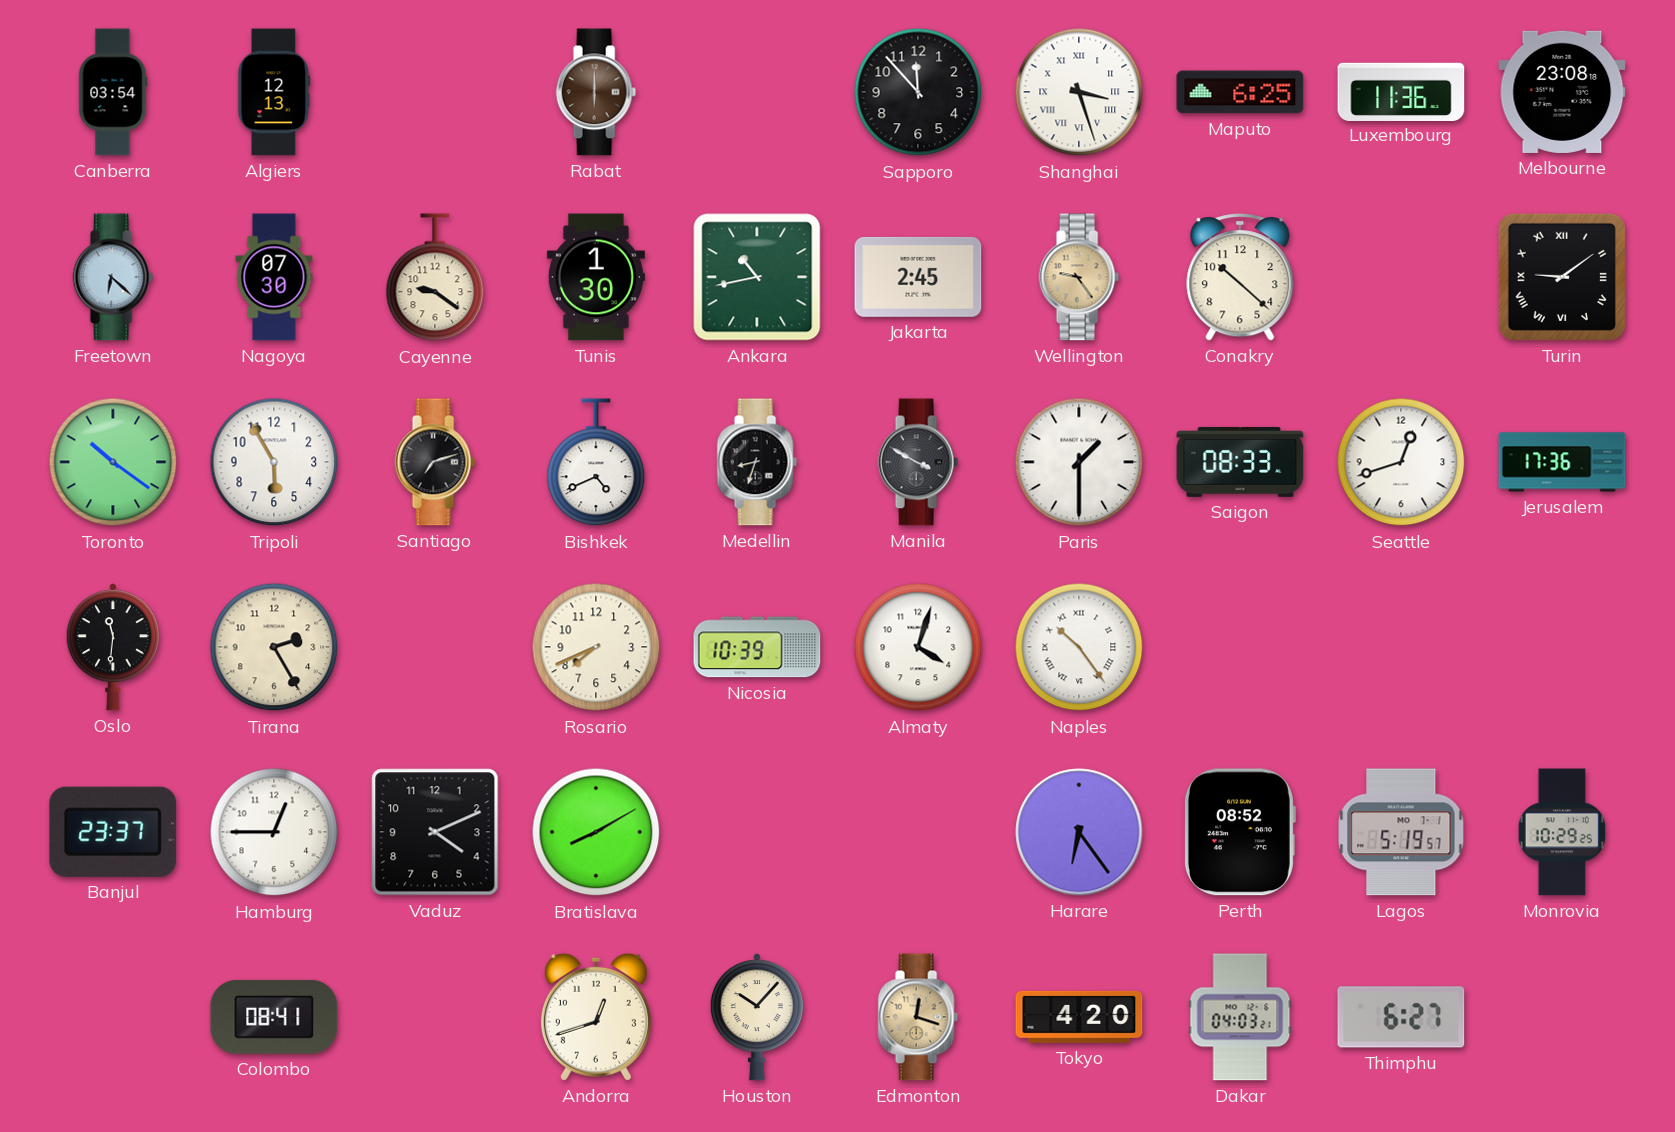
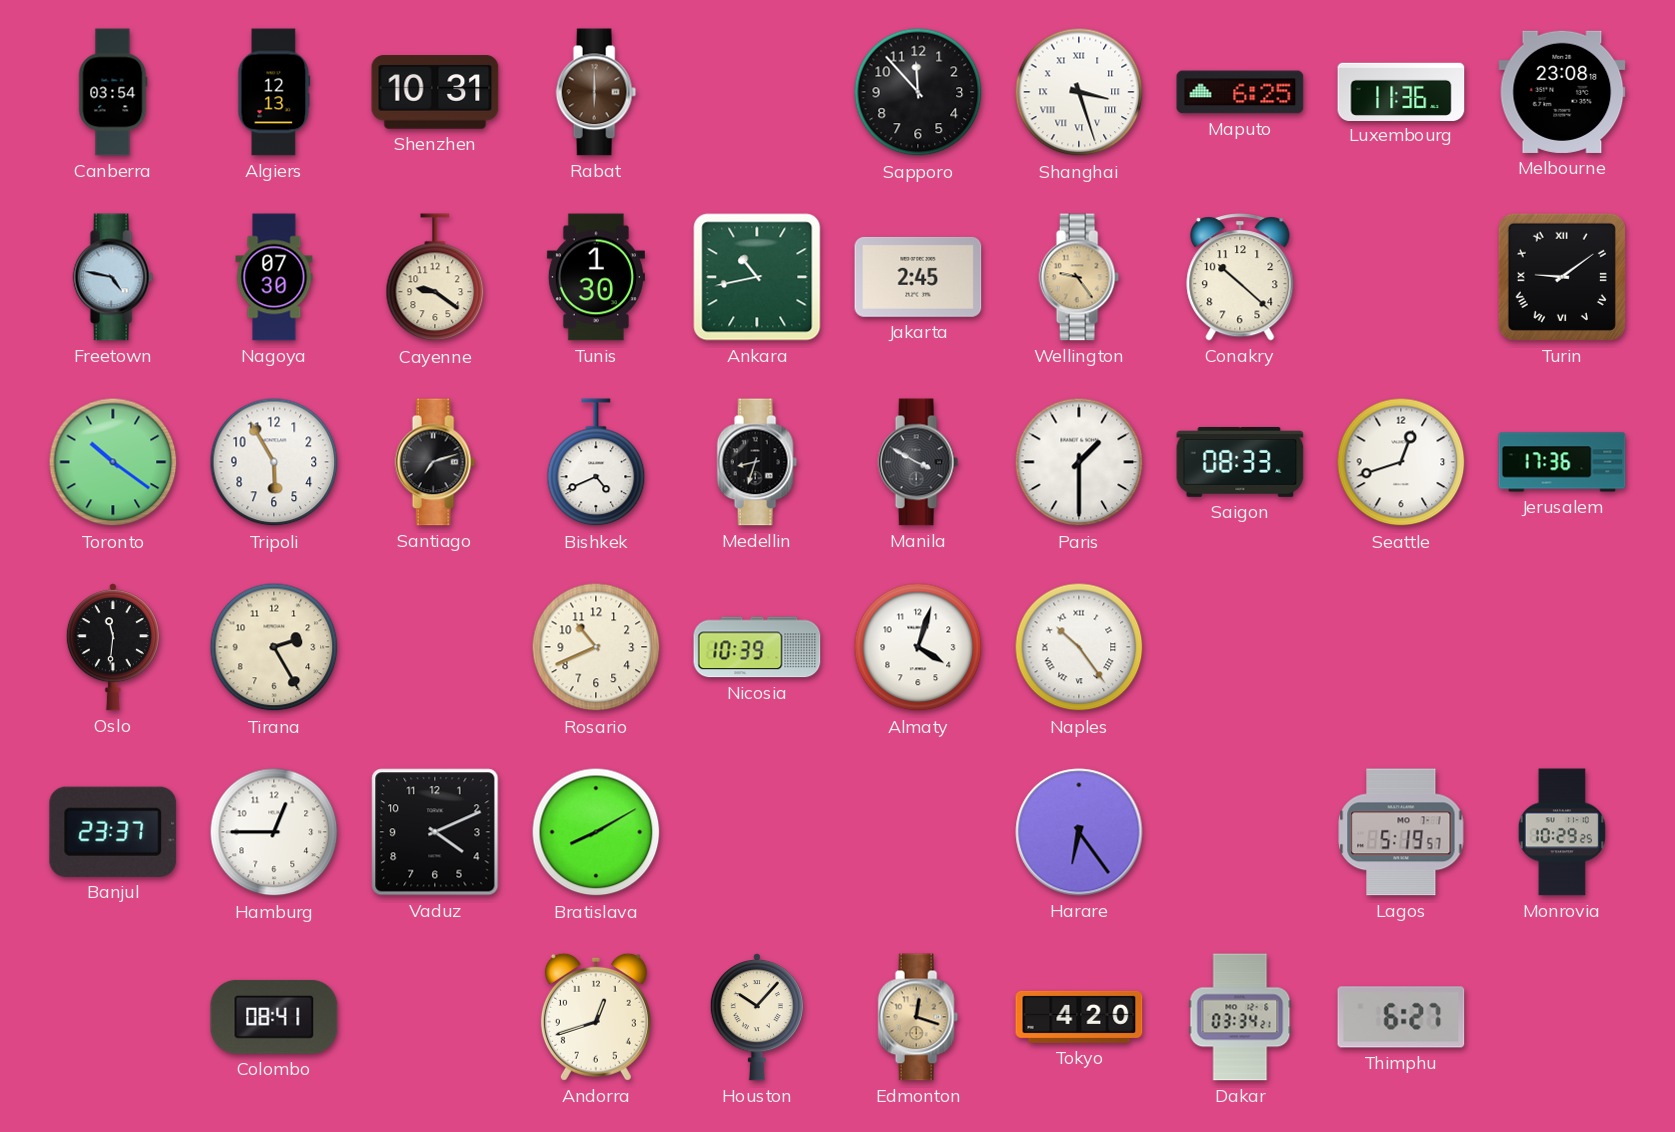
Shenzhen: none -> 10:31 (435, 92)
Freetown: 6:22 -> 4:47 (113, 277)
Rosario: 7:41 -> 10:41 (596, 647)
Perth: 08:52 -> none (1240, 832)
Dakar: 04:03 -> 03:34 (1240, 1017)
